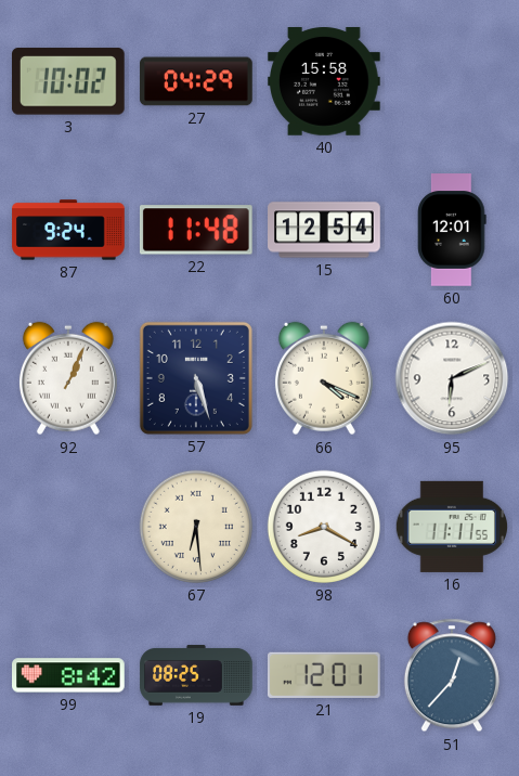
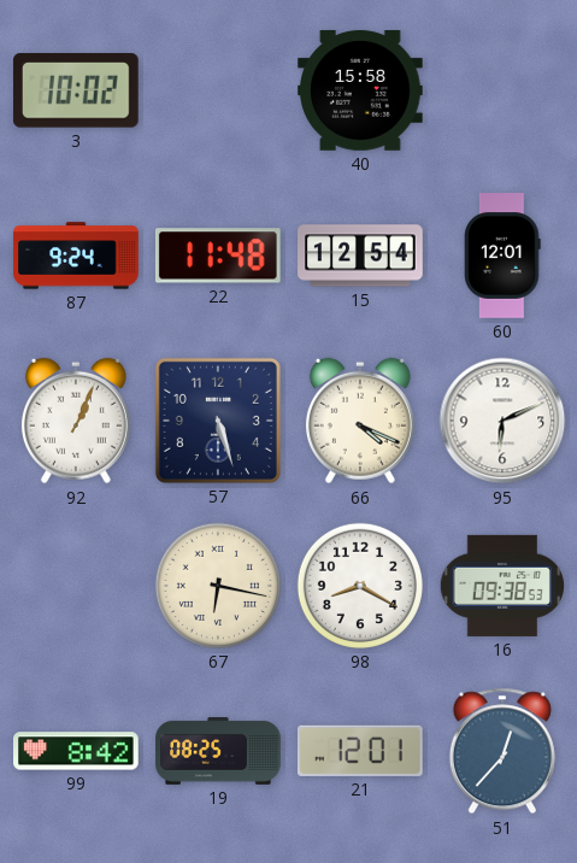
27: 04:29 -> none (196, 81)
67: 6:29 -> 6:17 (218, 586)
16: 11:11 -> 09:38 (502, 586)
